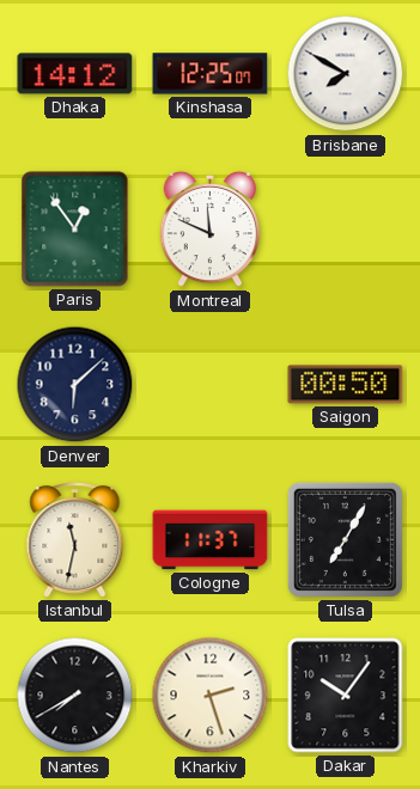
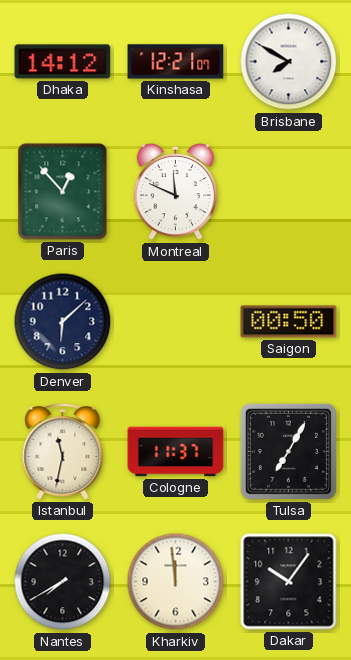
Kinshasa: 12:25 -> 12:21 (176, 62)
Paris: 12:54 -> 12:53 (63, 192)
Kharkiv: 2:27 -> 11:59 (176, 582)
